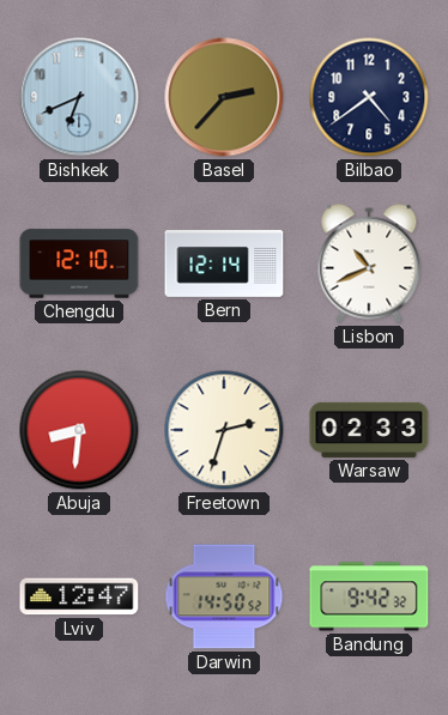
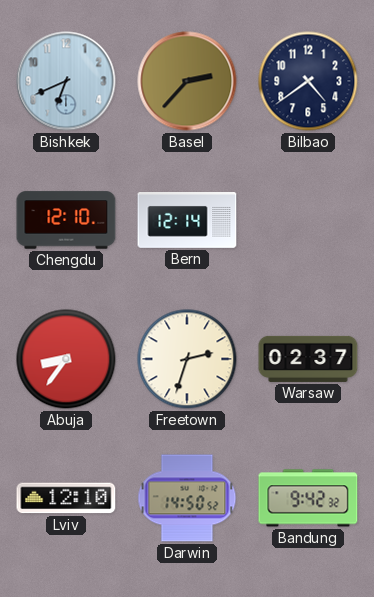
Lisbon: 10:41 -> none (369, 263)
Abuja: 8:31 -> 8:36 (66, 359)
Warsaw: 02:33 -> 02:37 (308, 359)
Lviv: 12:47 -> 12:10 (66, 498)
